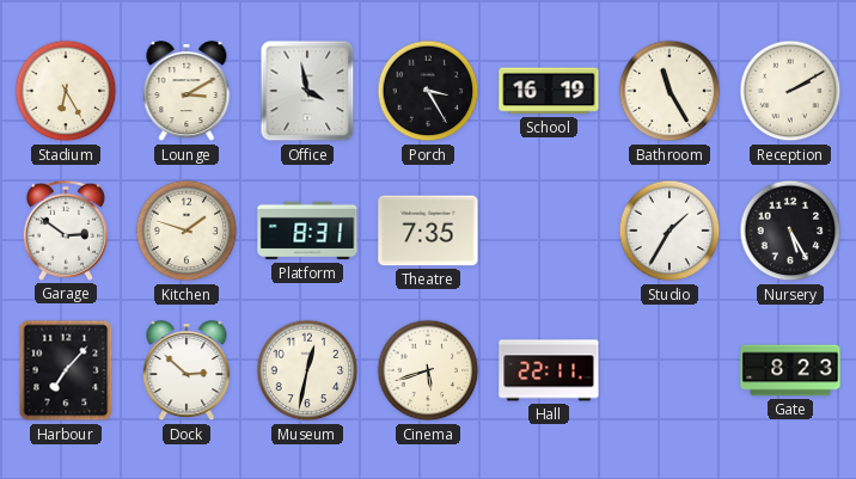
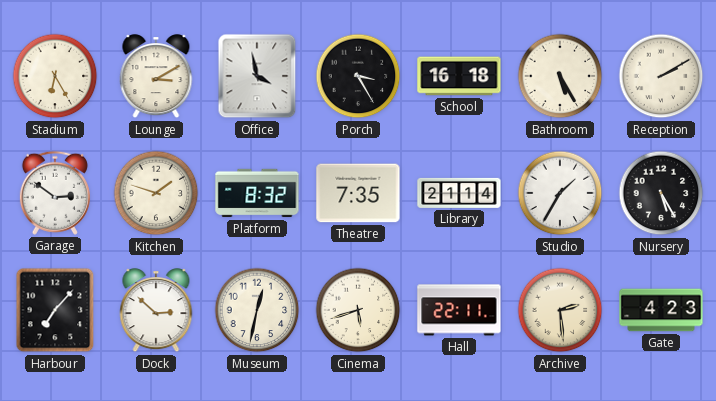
School: 16:19 -> 16:18 (459, 76)
Bathroom: 11:25 -> 5:25 (560, 76)
Platform: 8:31 -> 8:32 (257, 193)
Library: none -> 21:14 (459, 193)
Archive: none -> 2:29 (560, 310)
Gate: 8:23 -> 4:23 (661, 310)
